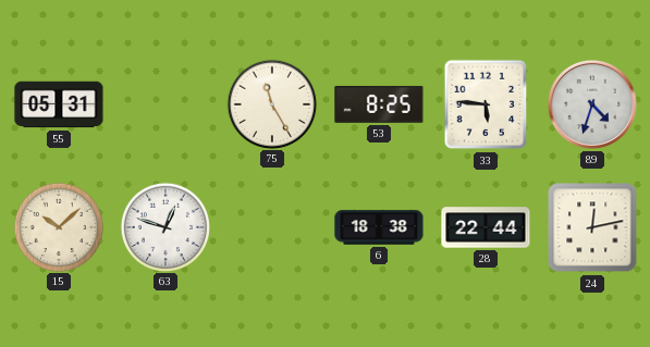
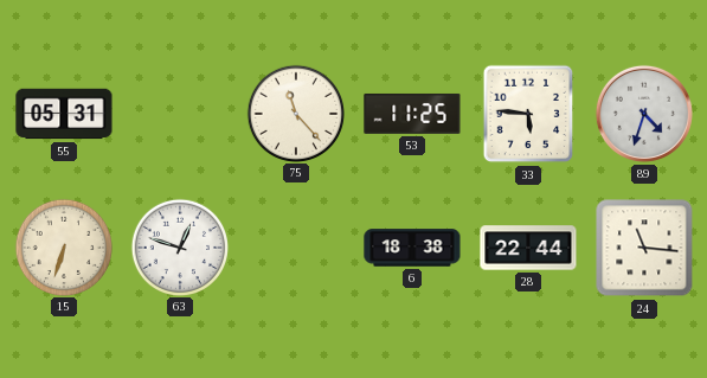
75: 11:25 -> 11:23 (295, 113)
53: 8:25 -> 11:25 (412, 114)
15: 10:08 -> 6:33 (63, 246)
24: 12:13 -> 11:16 (644, 248)
